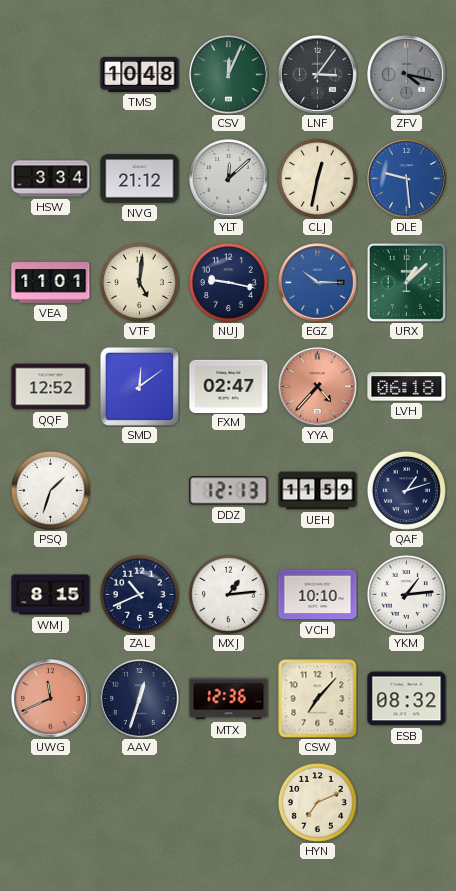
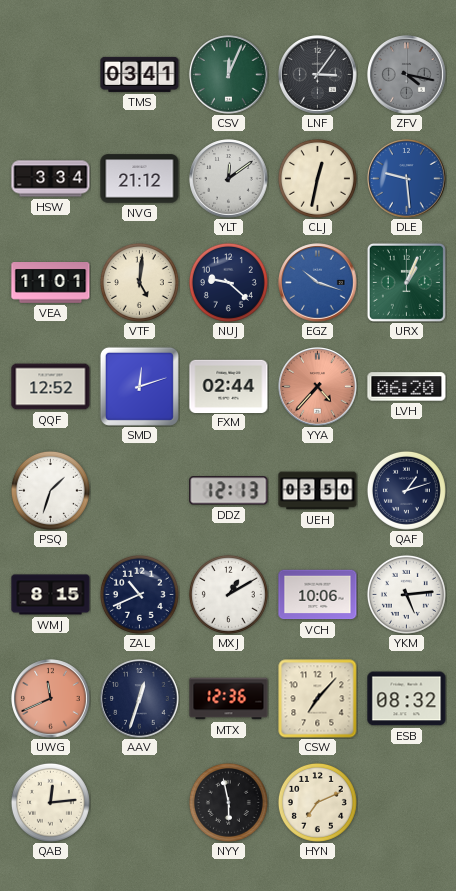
TMS: 10:48 -> 03:41 (140, 74)
YLT: 12:08 -> 12:09 (229, 179)
NUJ: 9:17 -> 9:22 (228, 282)
EGZ: 10:15 -> 10:18 (318, 283)
URX: 1:08 -> 1:04 (406, 282)
SMD: 12:09 -> 12:12 (139, 386)
FXM: 02:47 -> 02:44 (229, 386)
LVH: 06:18 -> 06:20 (407, 387)
UEH: 11:59 -> 03:50 (318, 491)
MXJ: 1:14 -> 1:10 (228, 594)
VCH: 10:10 -> 10:06 (318, 595)
YKM: 1:14 -> 5:14 (406, 594)
QAB: none -> 12:14 (50, 802)
NYY: none -> 5:58 (228, 802)
